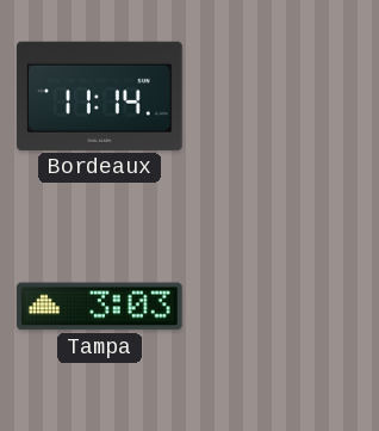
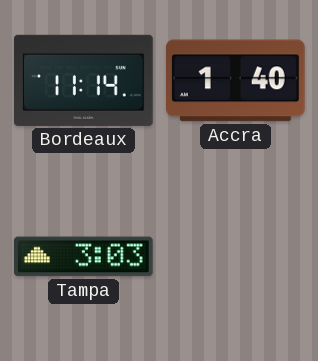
Accra: none -> 1:40 (236, 81)
